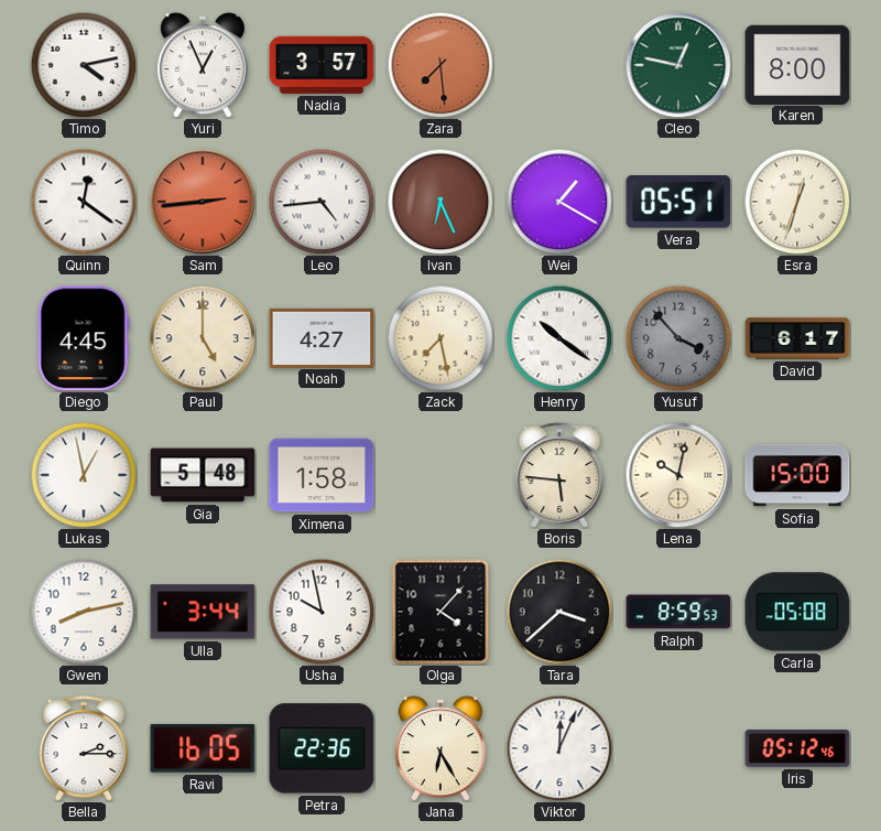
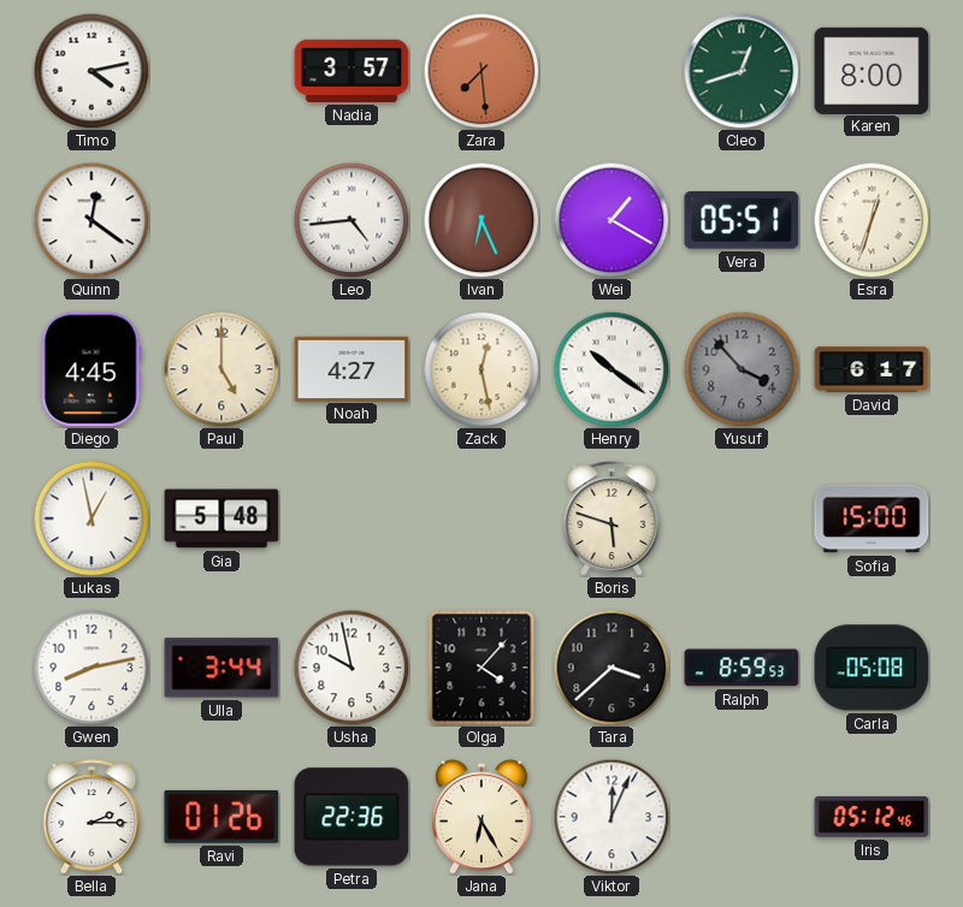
Yuri: 12:56 -> none (203, 65)
Cleo: 12:47 -> 12:42 (742, 71)
Sam: 2:44 -> none (203, 202)
Zack: 7:28 -> 12:28 (482, 369)
Ximena: 1:58 -> none (322, 475)
Boris: 5:46 -> 5:48 (612, 518)
Lena: 10:02 -> none (678, 475)
Ravi: 16:05 -> 01:26 (221, 817)
